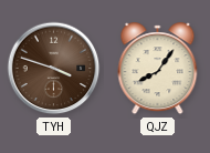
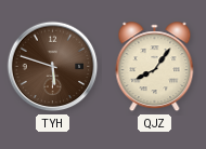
TYH: 3:48 -> 5:48 (53, 67)
